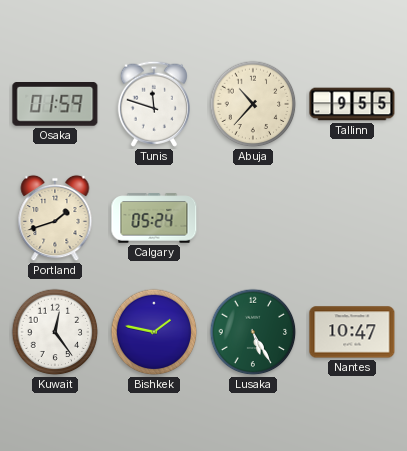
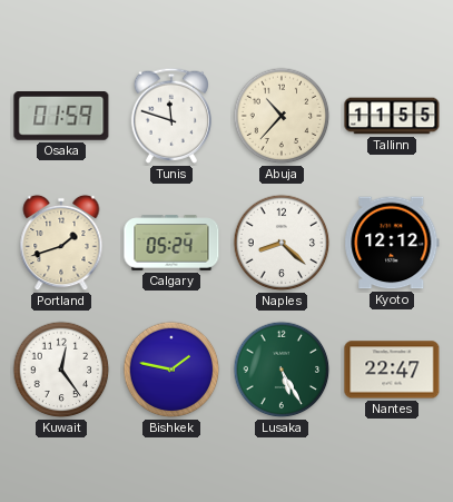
Tallinn: 9:55 -> 11:55 (392, 116)
Naples: none -> 8:22 (282, 243)
Kyoto: none -> 12:12 (392, 243)
Nantes: 10:47 -> 22:47 (392, 370)
